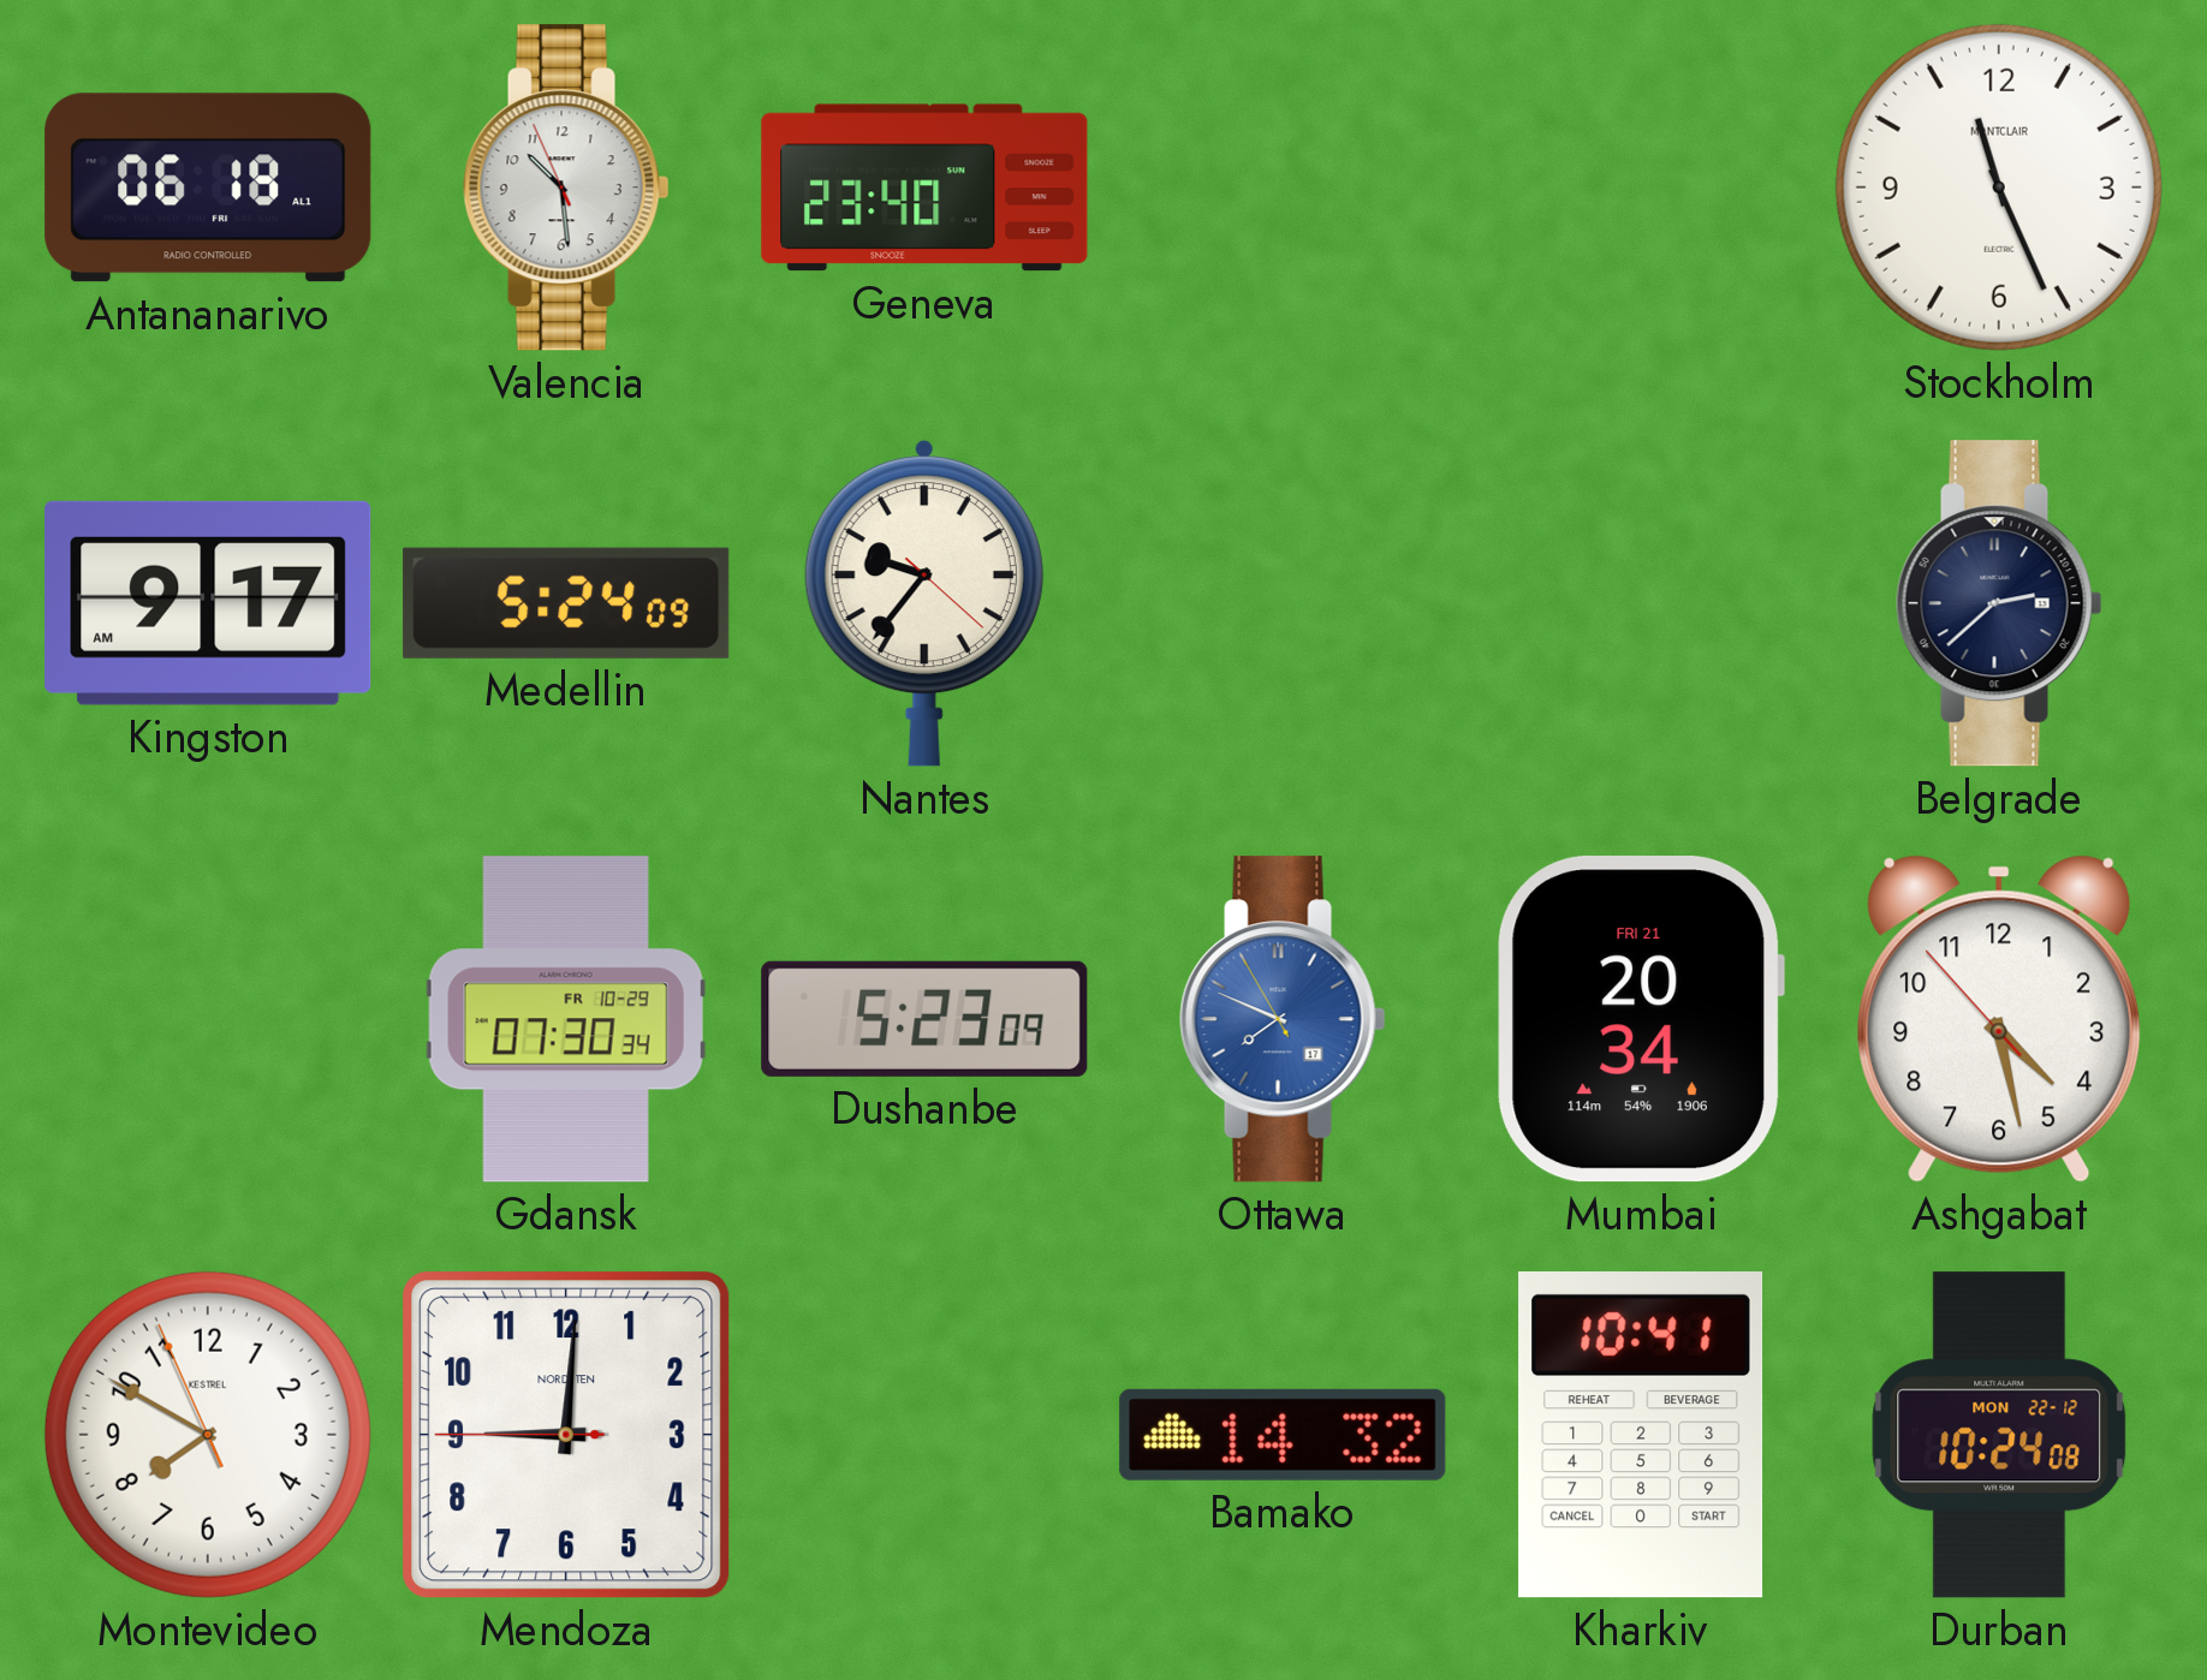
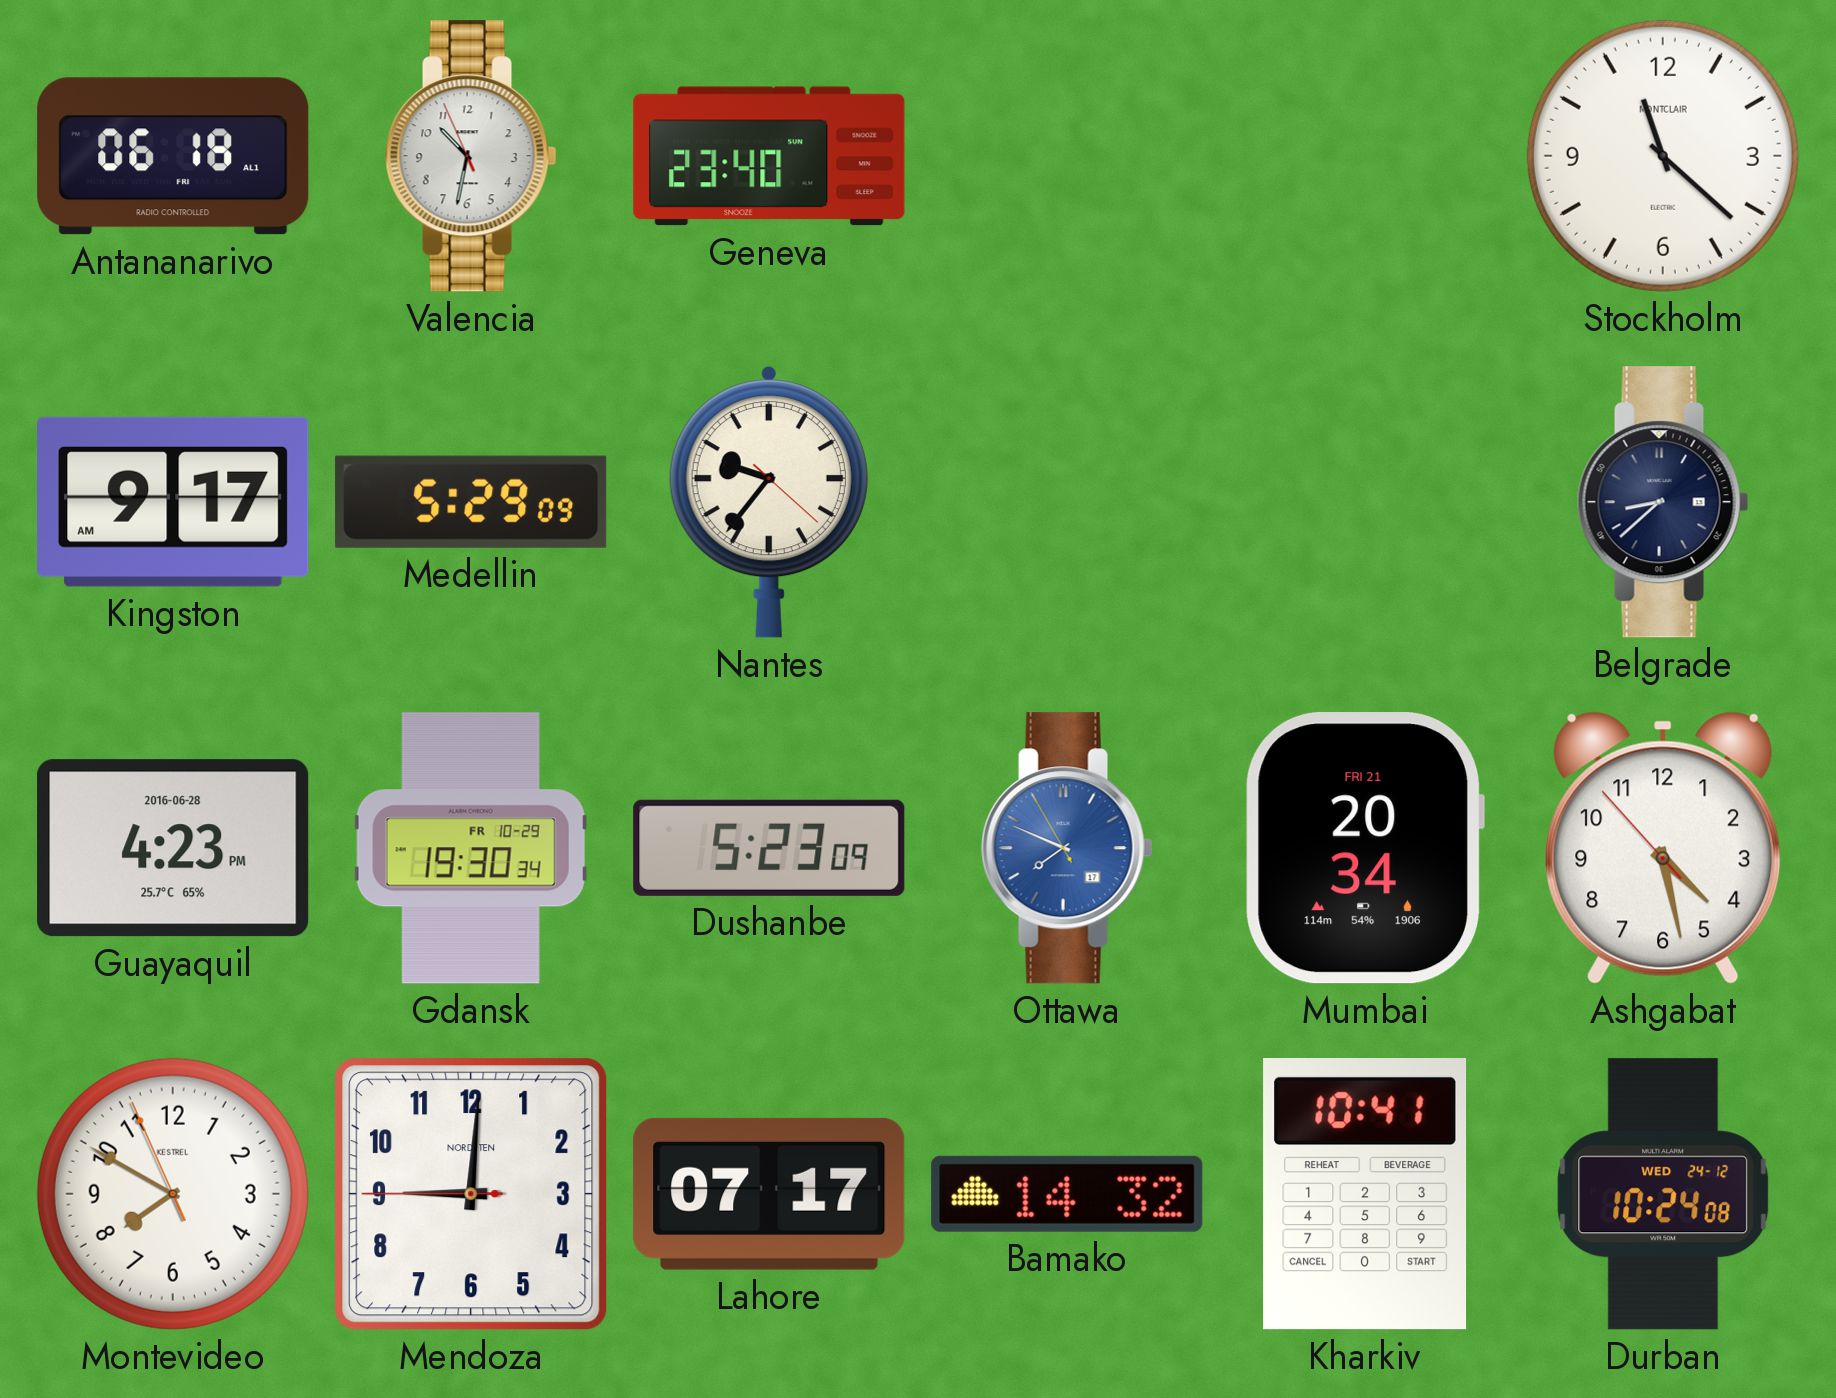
Valencia: 10:28 -> 10:31 (471, 156)
Stockholm: 11:26 -> 11:22 (1663, 156)
Medellin: 5:24 -> 5:29 (471, 502)
Belgrade: 2:38 -> 8:38 (1663, 502)
Guayaquil: none -> 4:23 (173, 848)
Gdansk: 07:30 -> 19:30 (471, 848)
Lahore: none -> 07:17 (769, 1194)
Durban date: MON 22-12 -> WED 24-12 (1663, 1194)
